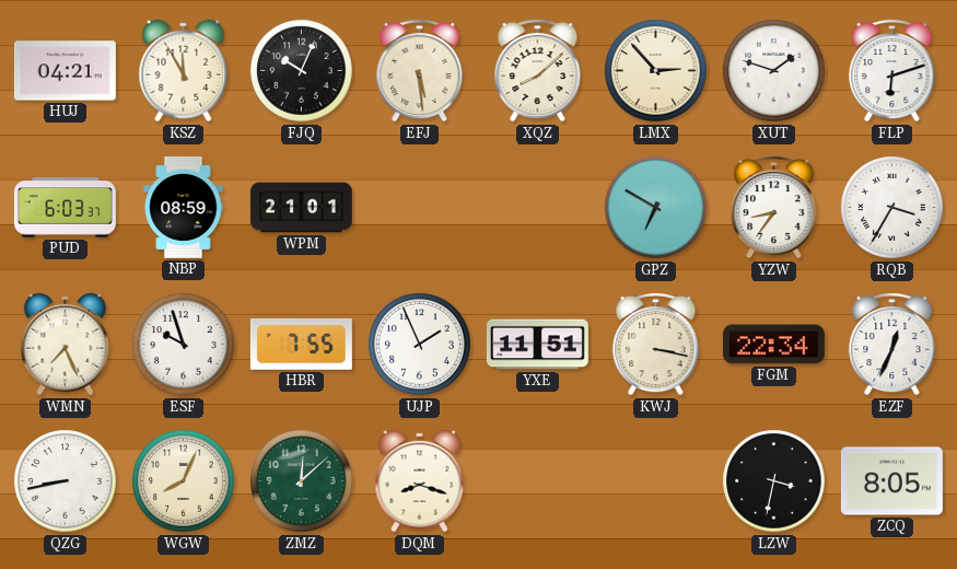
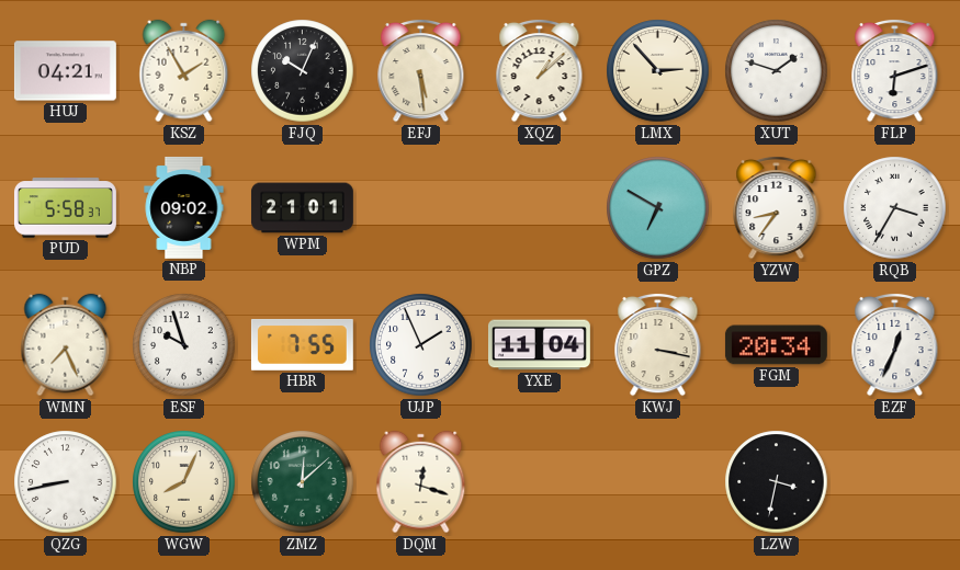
KSZ: 11:55 -> 1:55 (184, 71)
XQZ: 8:08 -> 1:08 (540, 70)
PUD: 6:03 -> 5:58 (65, 208)
NBP: 08:59 -> 09:02 (184, 207)
YXE: 11:51 -> 11:04 (539, 345)
FGM: 22:34 -> 20:34 (776, 345)
DQM: 8:18 -> 12:18 (421, 482)
ZCQ: 8:05 -> none (891, 481)
